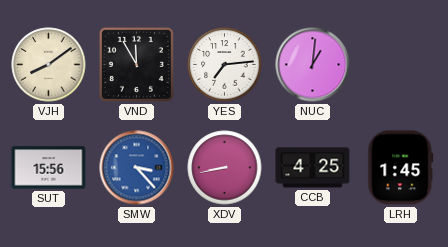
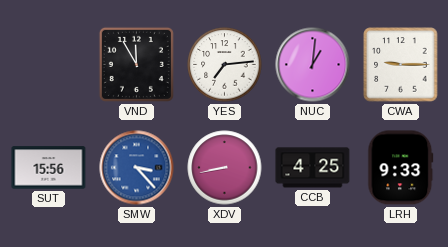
VJH: 8:09 -> none (49, 65)
CWA: none -> 9:15 (401, 65)
LRH: 1:45 -> 9:33 (401, 168)
